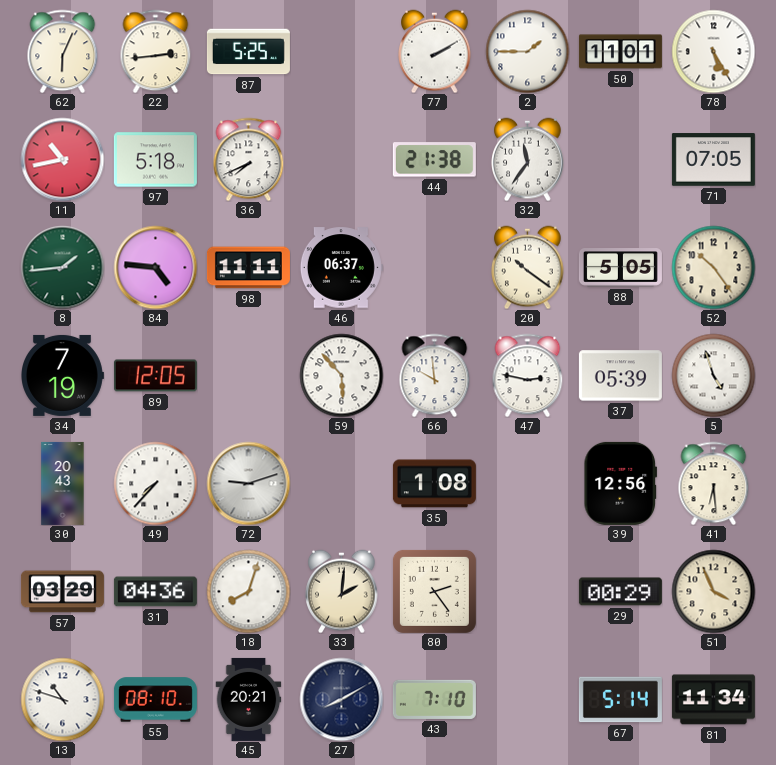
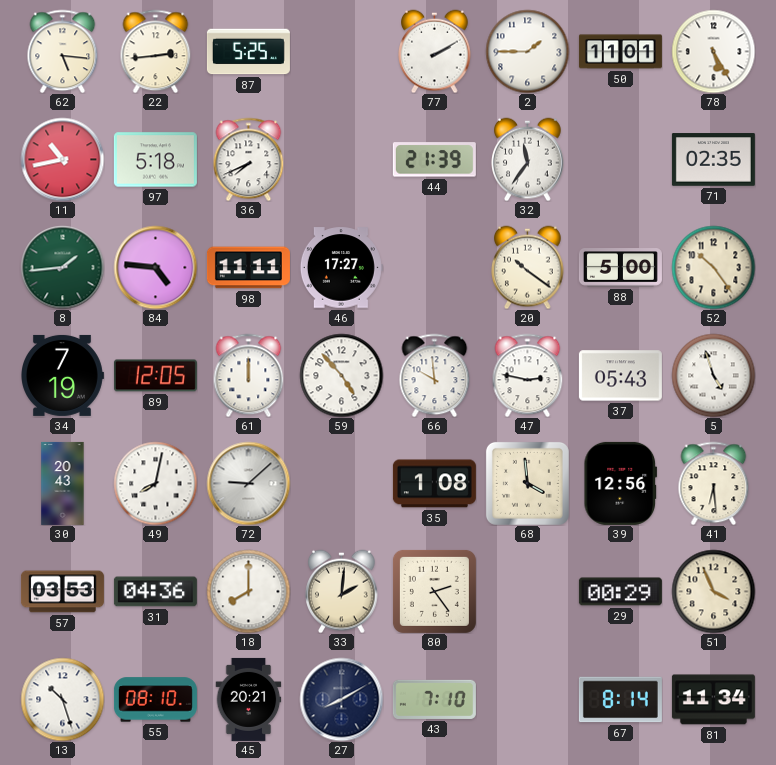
62: 6:04 -> 5:16 (63, 51)
44: 21:38 -> 21:39 (434, 160)
71: 07:05 -> 02:35 (713, 160)
46: 06:37 -> 17:27 (341, 268)
88: 5:05 -> 5:00 (620, 268)
61: none -> 12:00 (249, 375)
59: 5:53 -> 4:53 (341, 375)
37: 05:39 -> 05:43 (620, 376)
49: 7:37 -> 8:02 (155, 483)
72: 9:12 -> 9:08 (248, 483)
68: none -> 3:59 (527, 483)
57: 03:29 -> 03:53 (62, 592)
18: 8:03 -> 8:00 (248, 591)
13: 10:48 -> 10:27 (62, 699)
67: 5:14 -> 8:14 (620, 700)
